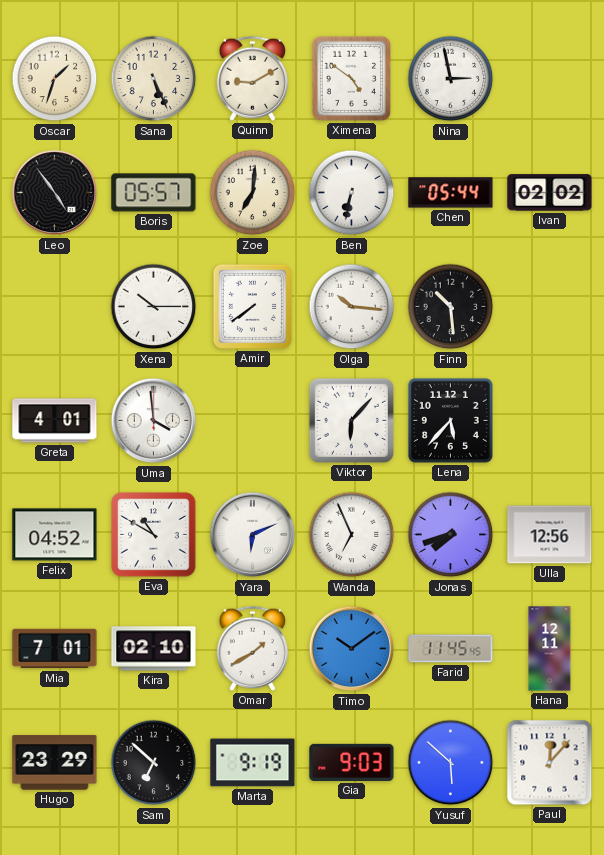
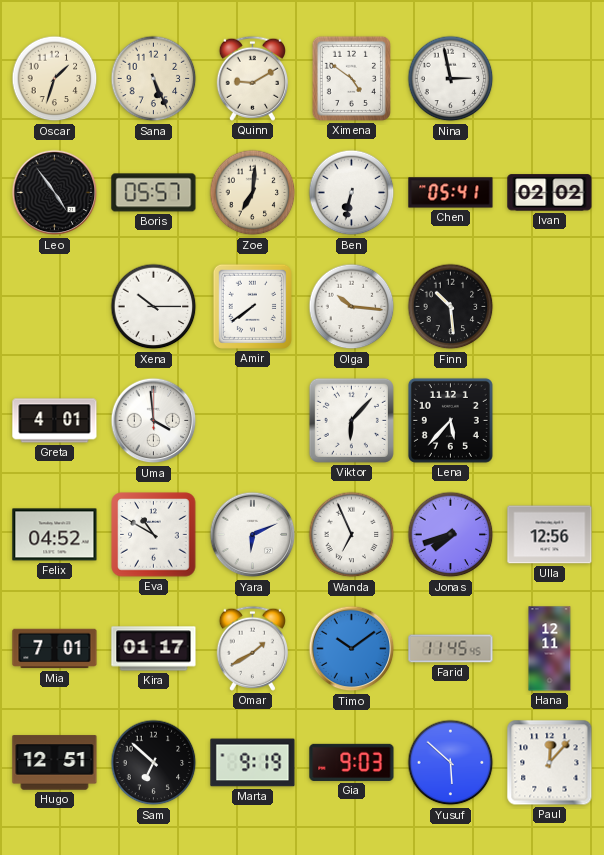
Chen: 05:44 -> 05:41 (451, 193)
Kira: 02:10 -> 01:17 (154, 649)
Hugo: 23:29 -> 12:51 (55, 763)
